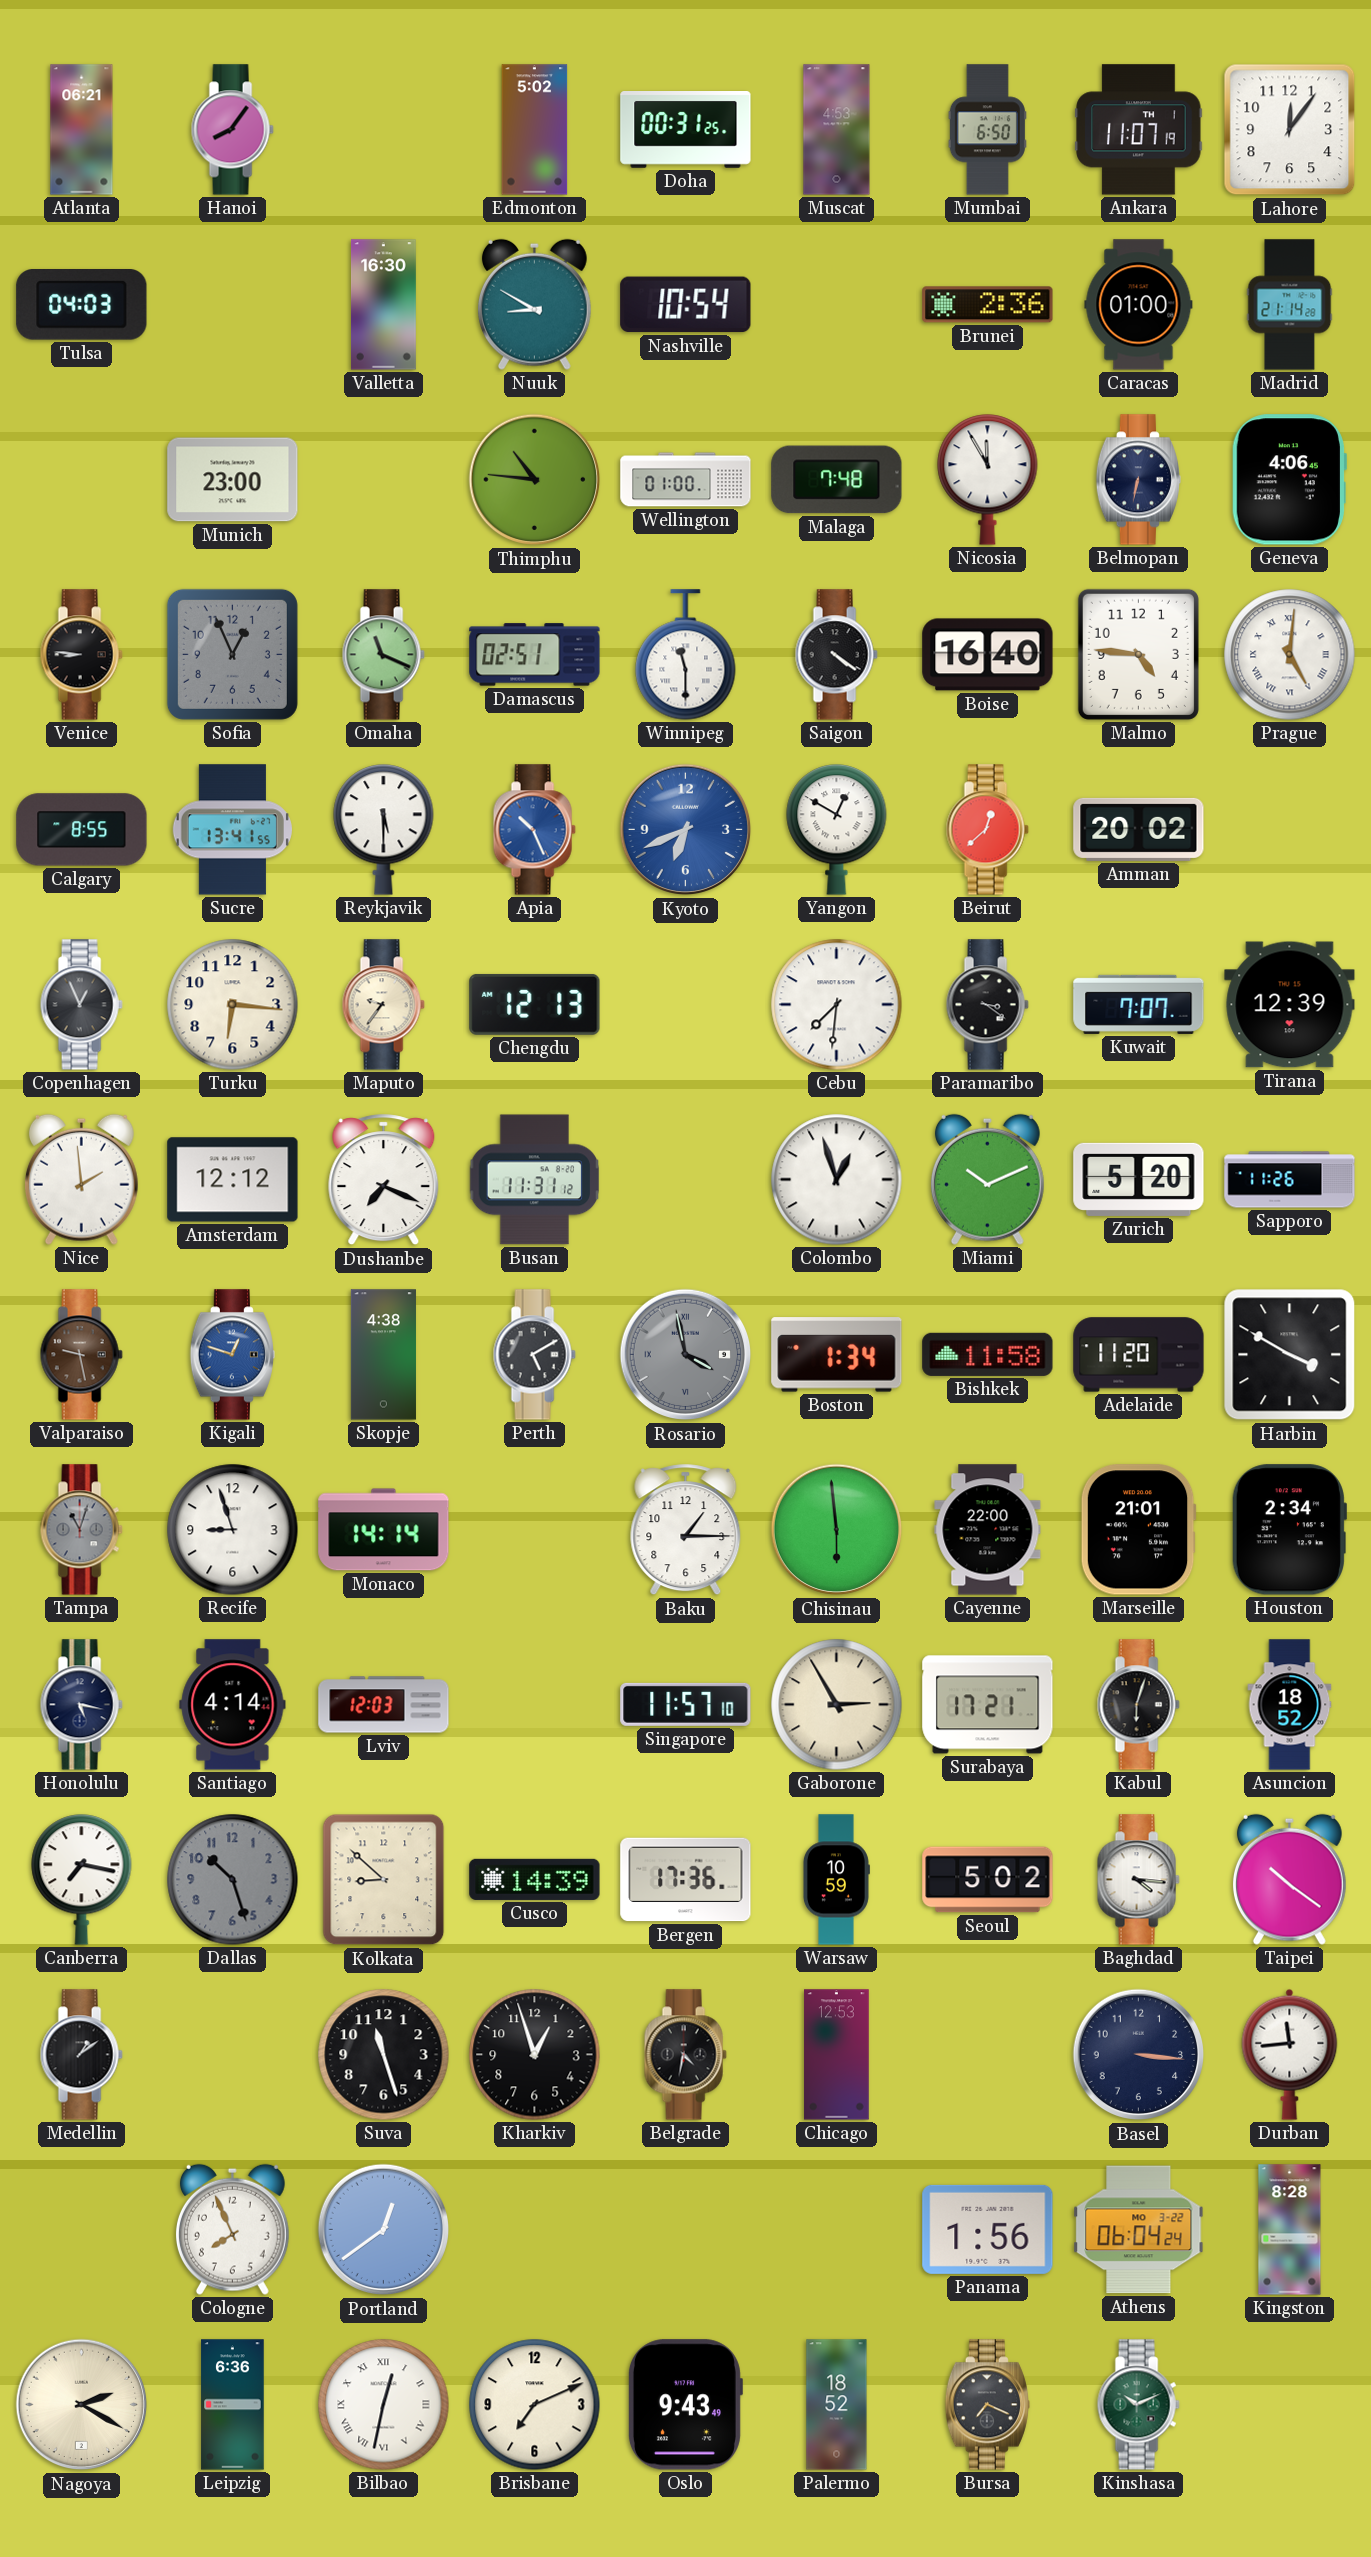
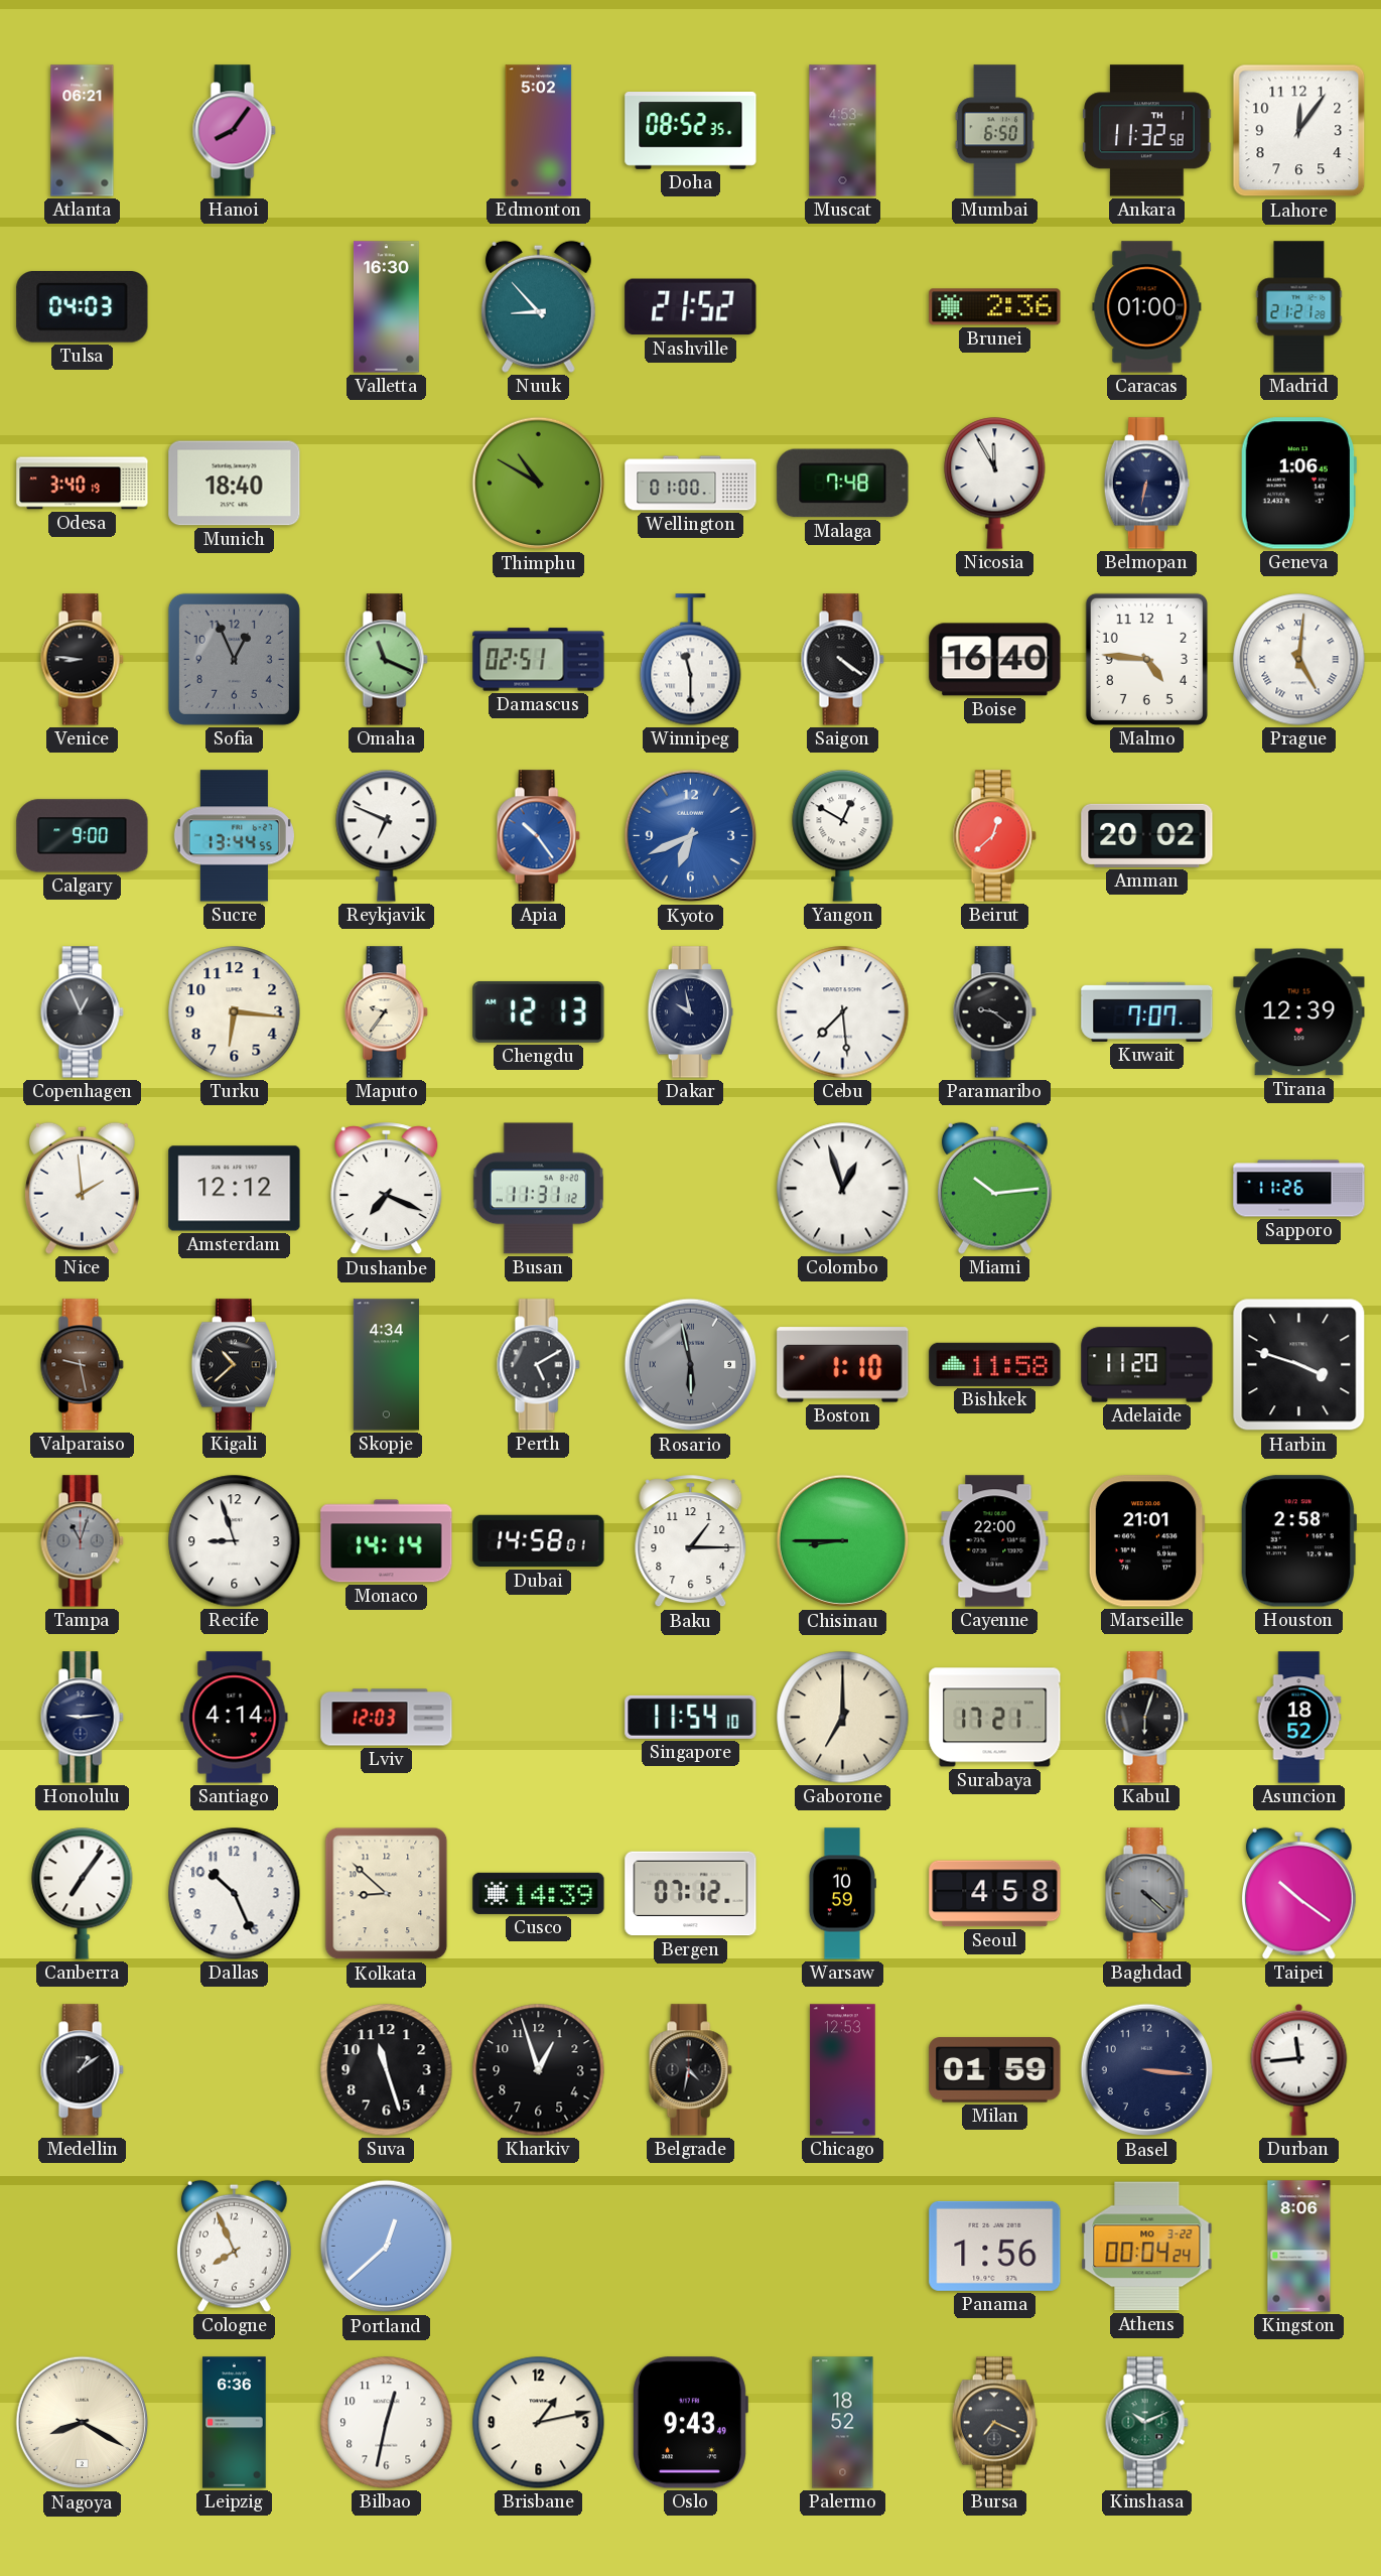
Doha: 00:31 -> 08:52 (691, 131)
Ankara: 11:07 -> 11:32 (1147, 131)
Nuuk: 8:50 -> 8:53 (538, 306)
Nashville: 10:54 -> 21:52 (691, 307)
Madrid: 21:14 -> 21:21 (1299, 307)
Odesa: none -> 3:40 (83, 484)
Munich: 23:00 -> 18:40 (235, 484)
Thimphu: 10:46 -> 10:50 (539, 484)
Geneva: 4:06 -> 1:06 (1298, 484)
Calgary: 8:55 -> 9:00 (83, 836)
Sucre: 13:41 -> 13:44 (234, 836)
Reykjavik: 5:30 -> 6:49 (387, 836)
Apia: 10:26 -> 10:24 (538, 836)
Dakar: none -> 9:58 (690, 1012)
Cebu: 7:31 -> 7:29 (843, 1012)
Paramaribo: 3:21 -> 9:21 (994, 1012)
Miami: 10:11 -> 10:14 (994, 1188)
Zurich: 5:20 -> none (1139, 1179)
Kigali: 12:48 -> 10:38 (234, 1365)
Kigali dial: blue -> black (234, 1365)
Skopje: 4:38 -> 4:34 (386, 1365)
Rosario: 3:58 -> 5:58 (691, 1365)
Boston: 1:34 -> 1:10 (843, 1365)
Harbin: 3:50 -> 3:48 (1299, 1365)
Dubai: none -> 14:58 (539, 1541)
Chisinau: 5:59 -> 8:45 (843, 1541)
Houston: 2:34 -> 2:58 (1298, 1541)
Honolulu: 5:17 -> 9:14 (82, 1718)
Singapore: 11:57 -> 11:54 (691, 1717)
Gaborone: 2:55 -> 7:00 (843, 1718)
Canberra: 7:17 -> 7:06 (83, 1894)
Dallas: 10:27 -> 10:26 (235, 1894)
Dallas dial: grey -> white (235, 1894)
Bergen: 17:36 -> 07:12 (691, 1894)
Seoul: 5:02 -> 4:58 (995, 1894)
Baghdad: 4:16 -> 4:22 (1146, 1894)
Baghdad dial: white -> grey (1146, 1894)
Milan: none -> 01:59 (995, 2070)
Portland: 12:39 -> 12:38 (387, 2247)
Athens: 06:04 -> 00:04 (1147, 2247)
Kingston: 8:28 -> 8:06 (1299, 2247)
Nagoya: 2:20 -> 8:20 (83, 2423)
Bilbao numerals: Roman -> Arabic (387, 2423)
Brisbane: 7:11 -> 1:13 (539, 2423)
